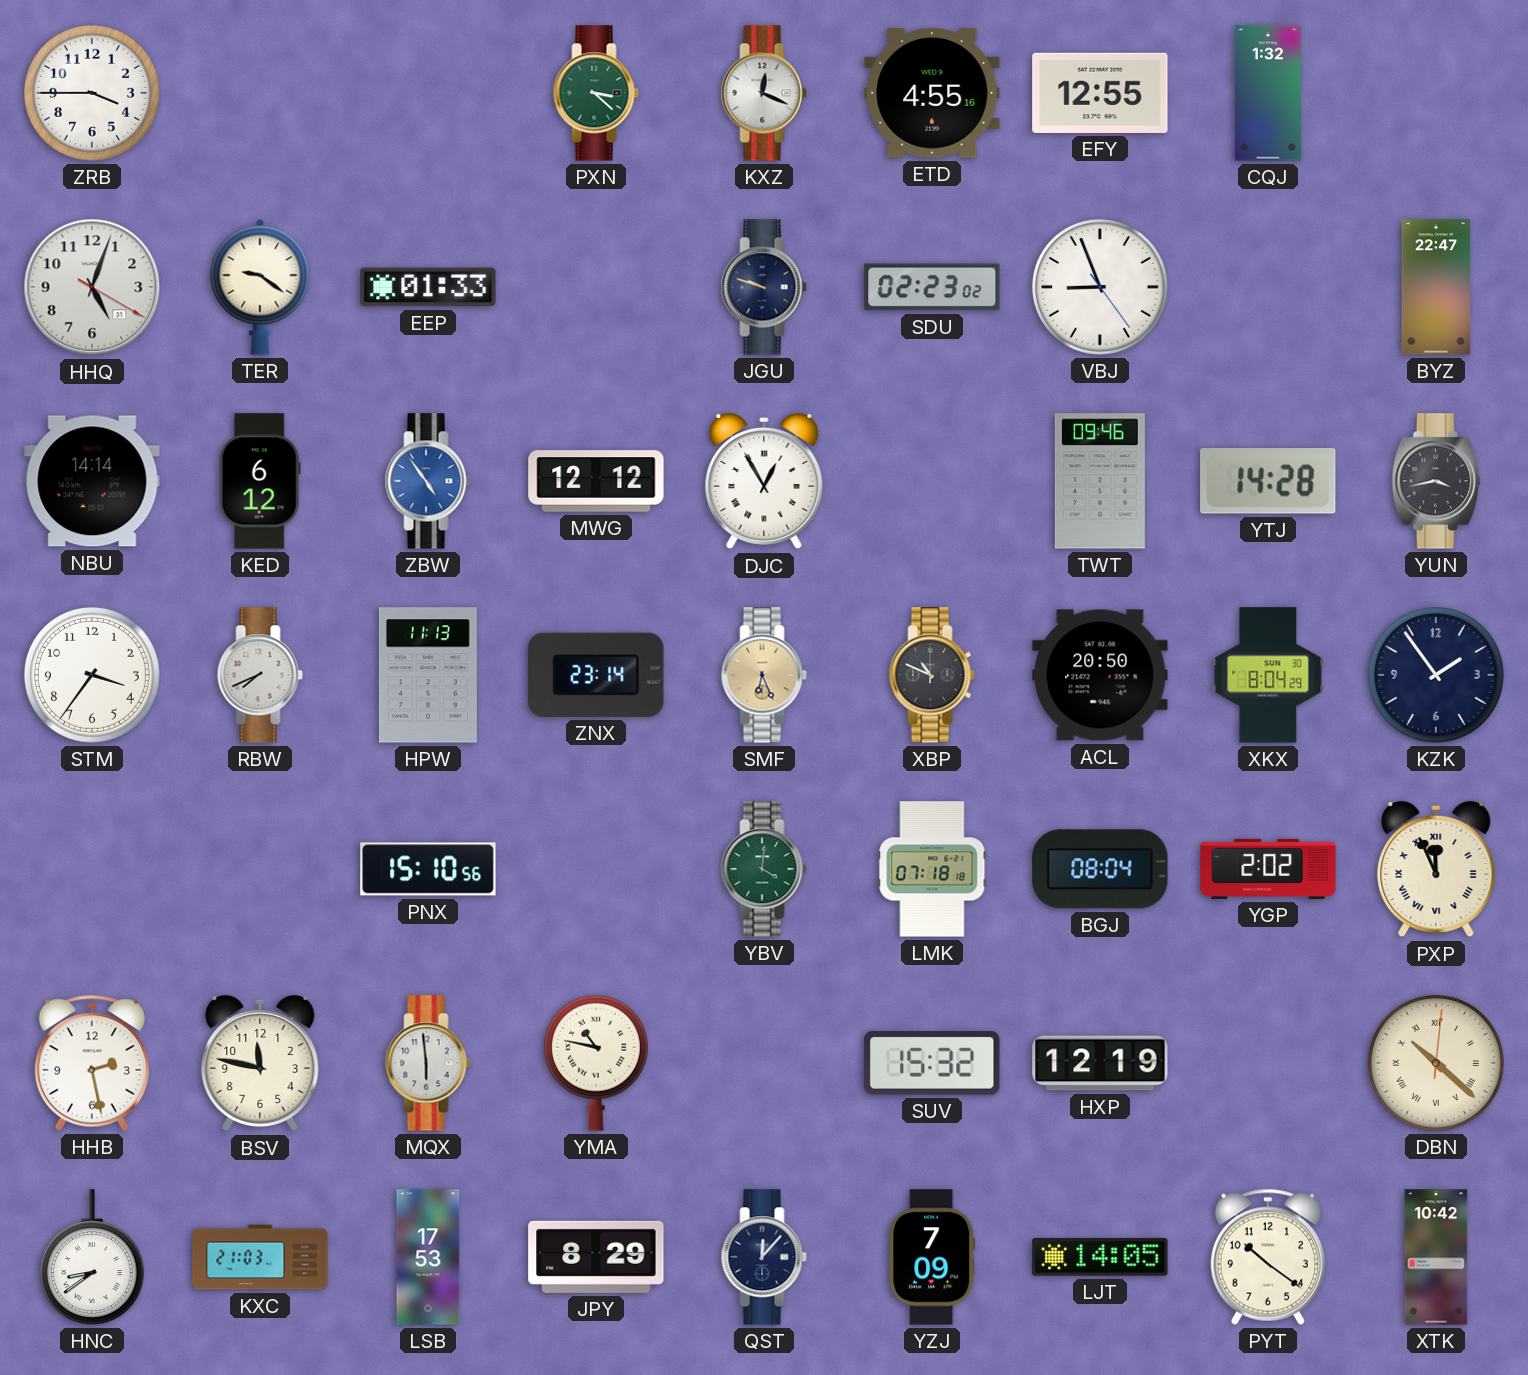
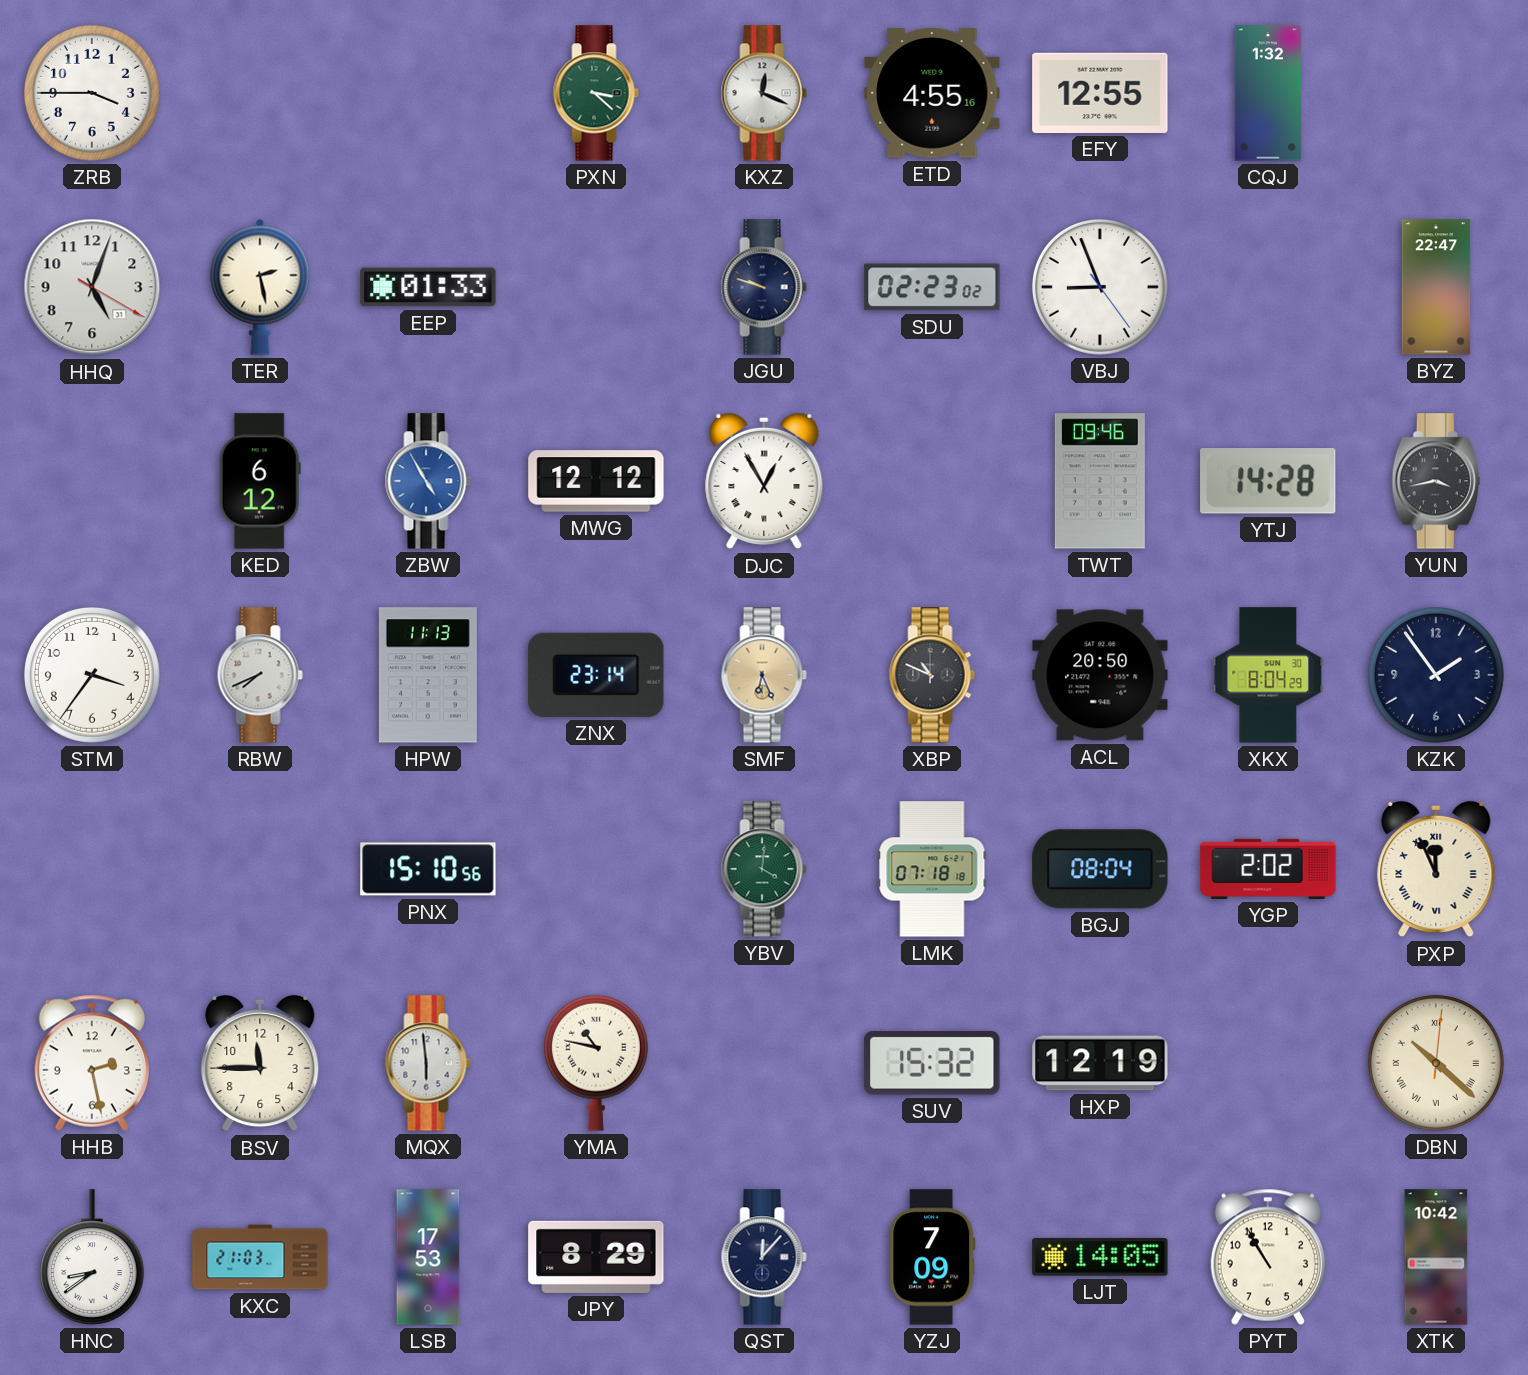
TER: 9:21 -> 2:28 (260, 287)
NBU: 14:14 -> none (92, 481)
ZBW: 4:54 -> 4:55 (428, 481)
BSV: 11:47 -> 11:45 (260, 1063)
PYT: 10:21 -> 10:55 (1268, 1257)
